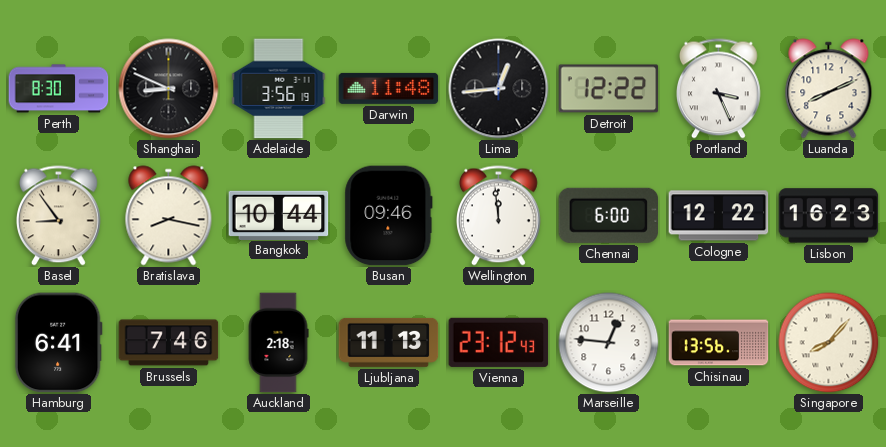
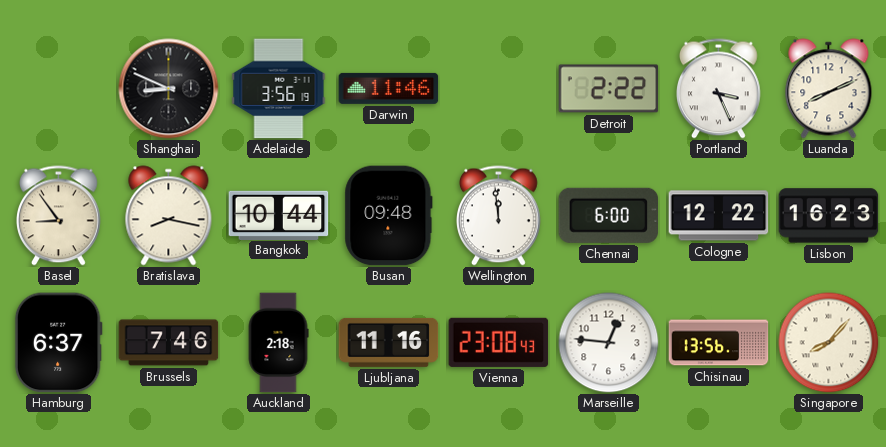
Perth: 8:30 -> none (59, 89)
Darwin: 11:48 -> 11:46 (389, 88)
Lima: 12:44 -> none (499, 89)
Detroit: 12:22 -> 2:22 (609, 89)
Busan: 09:46 -> 09:48 (389, 216)
Hamburg: 6:41 -> 6:37 (58, 343)
Ljubljana: 11:13 -> 11:16 (389, 342)
Vienna: 23:12 -> 23:08 (499, 342)
